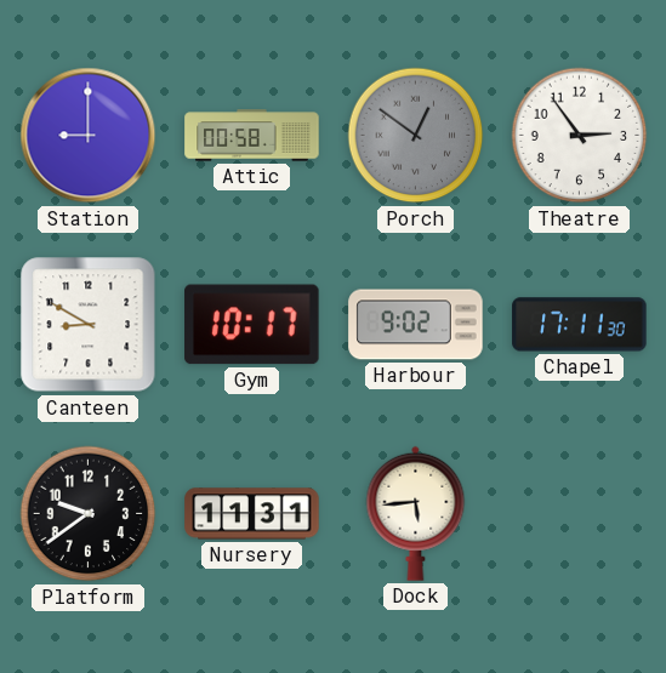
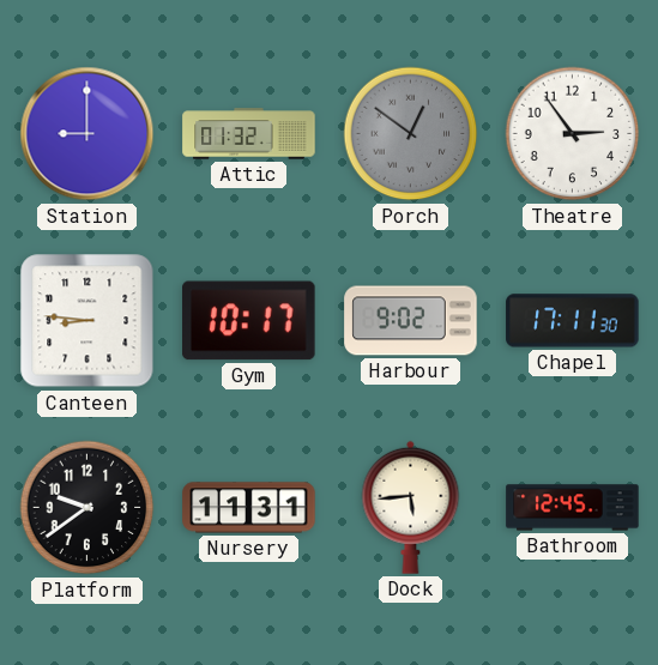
Attic: 00:58 -> 01:32 (249, 134)
Canteen: 8:50 -> 8:46 (87, 321)
Bathroom: none -> 12:45 (573, 508)
